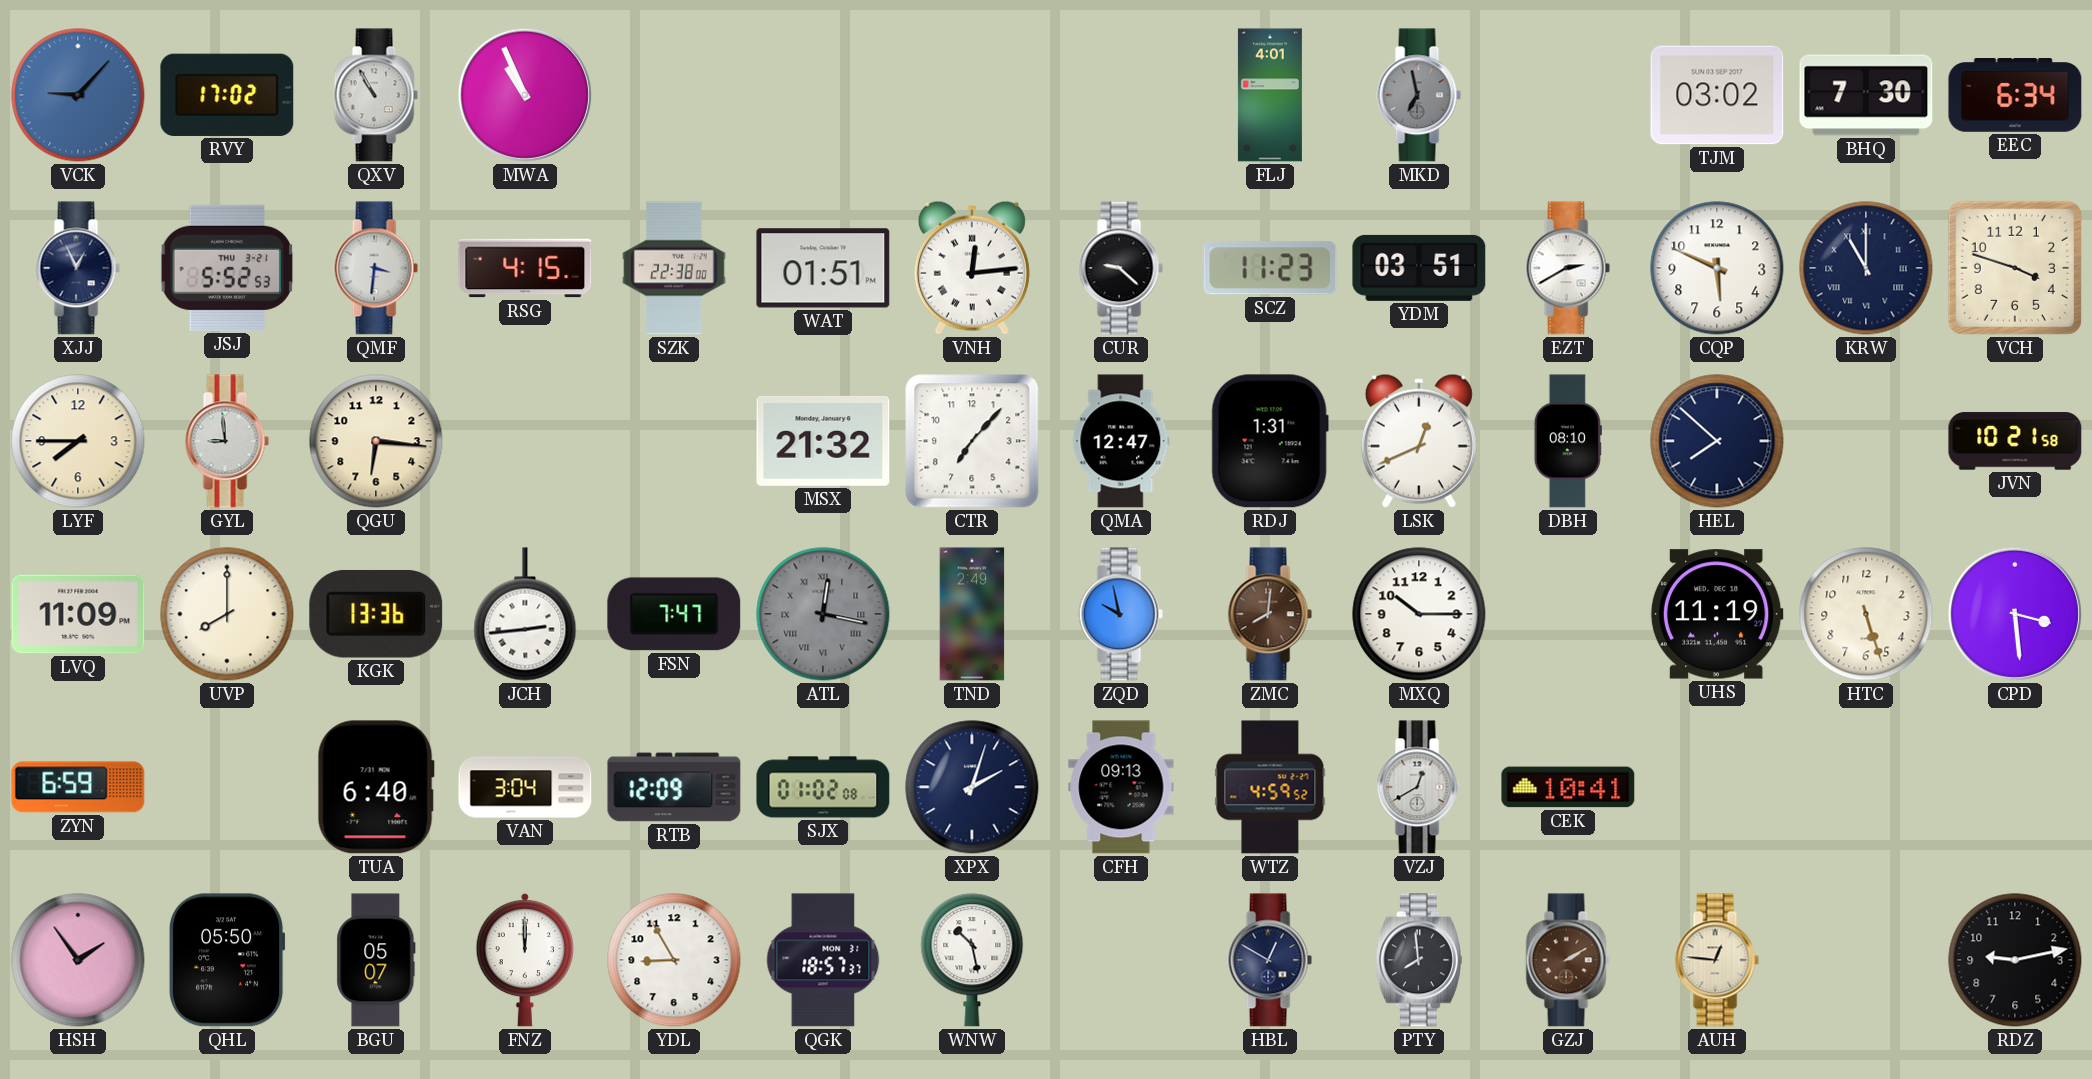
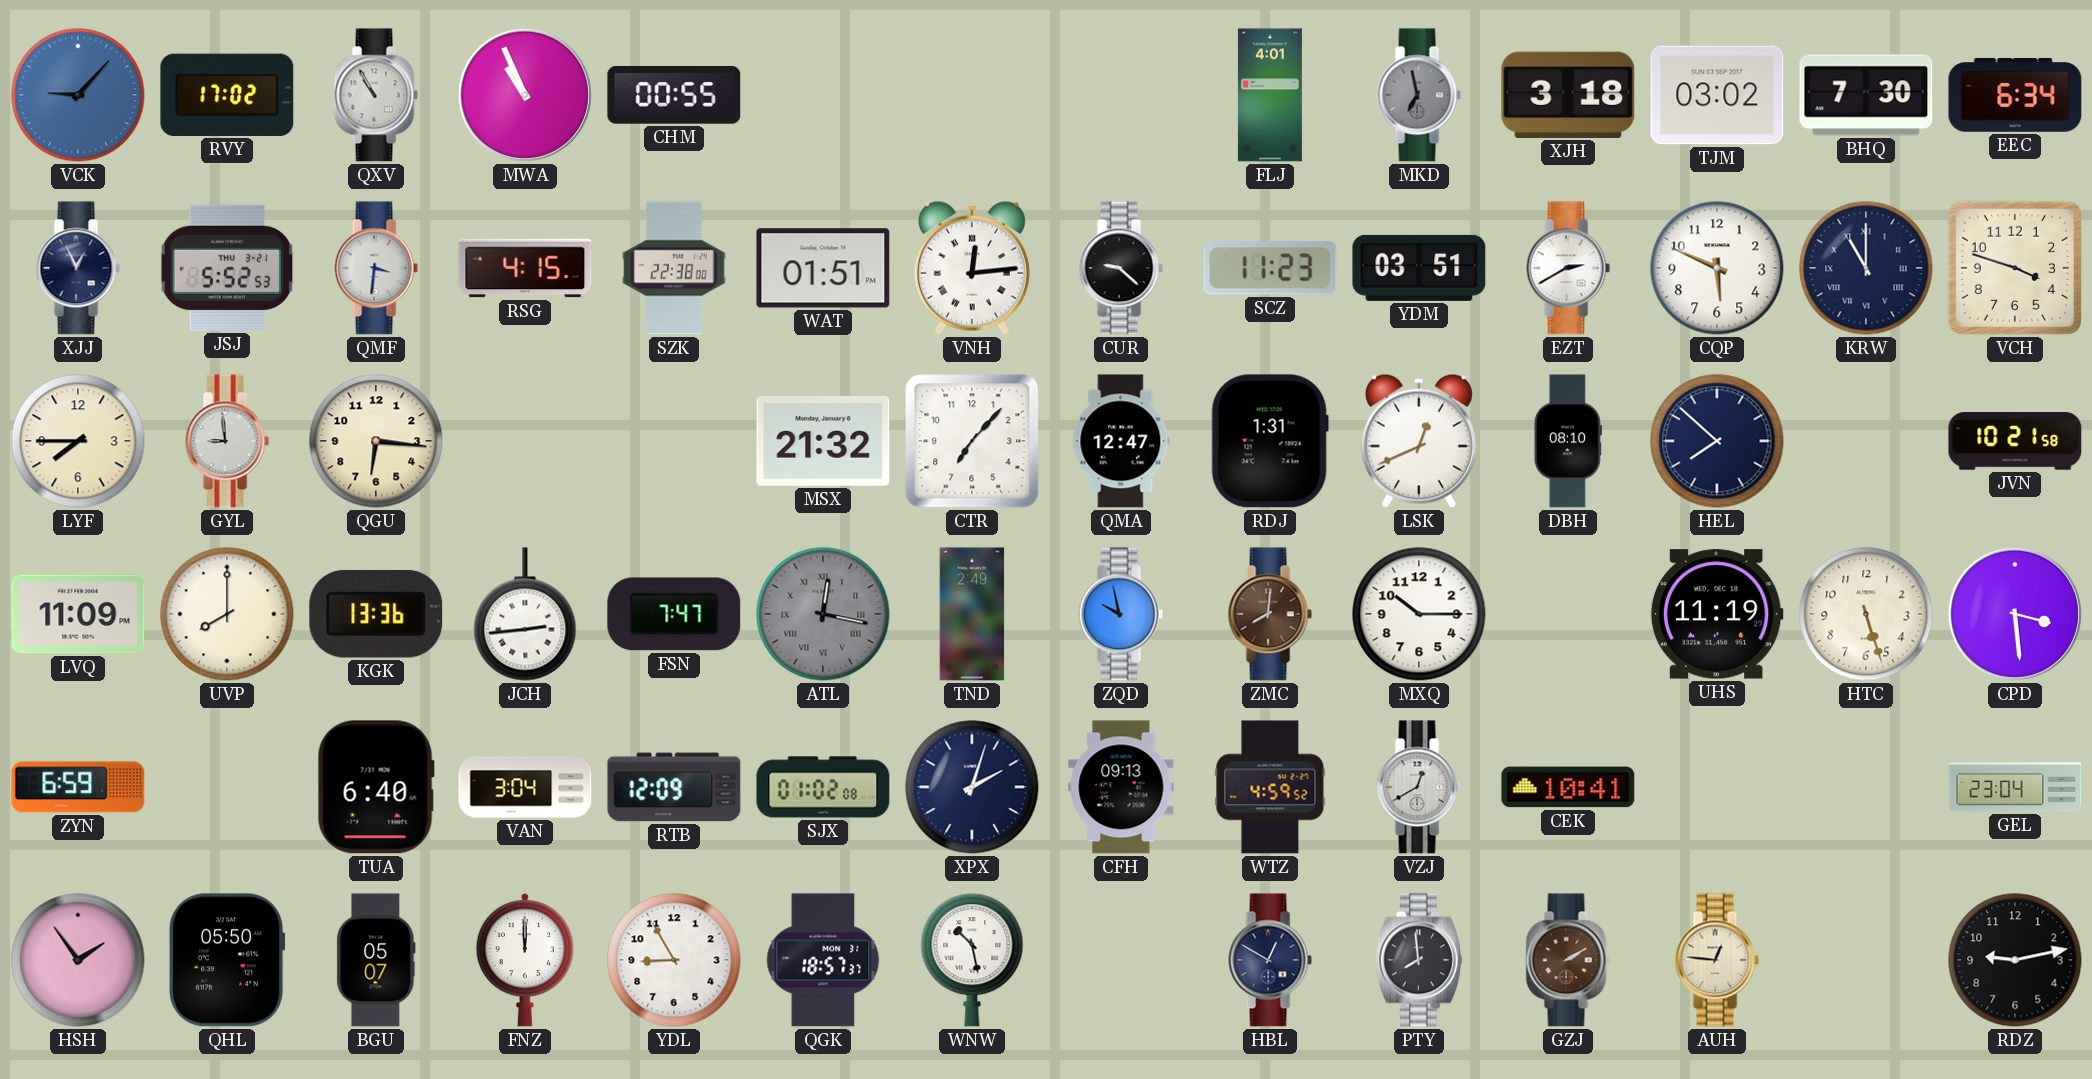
CHM: none -> 00:55 (674, 95)
XJH: none -> 3:18 (1568, 95)
GEL: none -> 23:04 (2015, 787)
